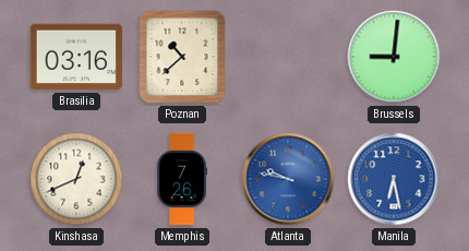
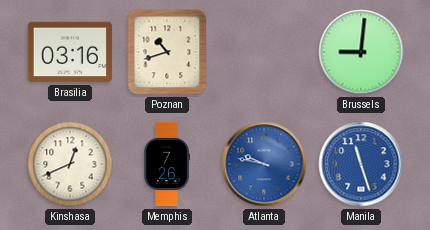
Poznan: 10:38 -> 10:42 (167, 52)
Manila: 6:28 -> 11:27 (361, 164)
